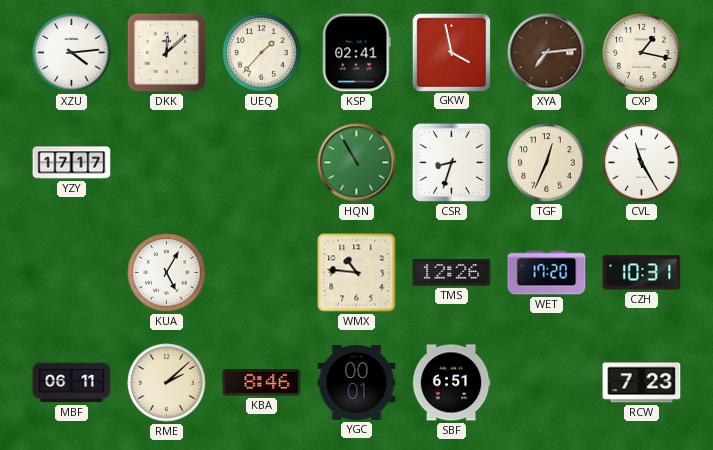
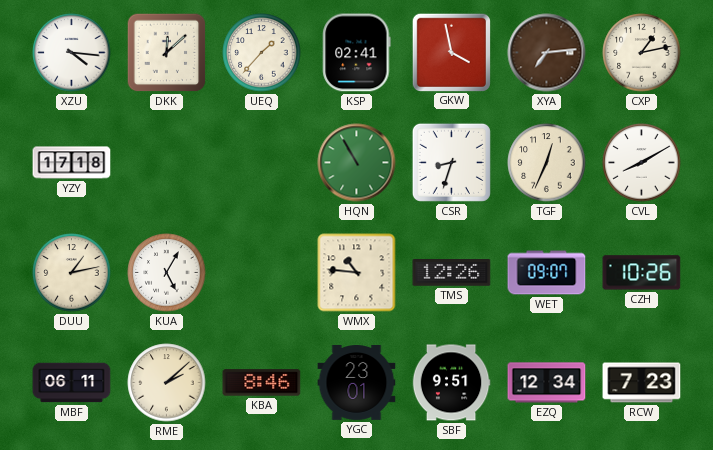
XZU: 4:14 -> 4:16 (72, 53)
CXP: 1:17 -> 1:13 (642, 53)
YZY: 17:17 -> 17:18 (72, 163)
CVL: 11:25 -> 8:10 (642, 163)
DUU: none -> 1:13 (72, 273)
WET: 17:20 -> 09:07 (547, 273)
CZH: 10:31 -> 10:26 (642, 273)
YGC: 00:01 -> 23:01 (357, 383)
SBF: 6:51 -> 9:51 (451, 383)
EZQ: none -> 12:34 (547, 383)
